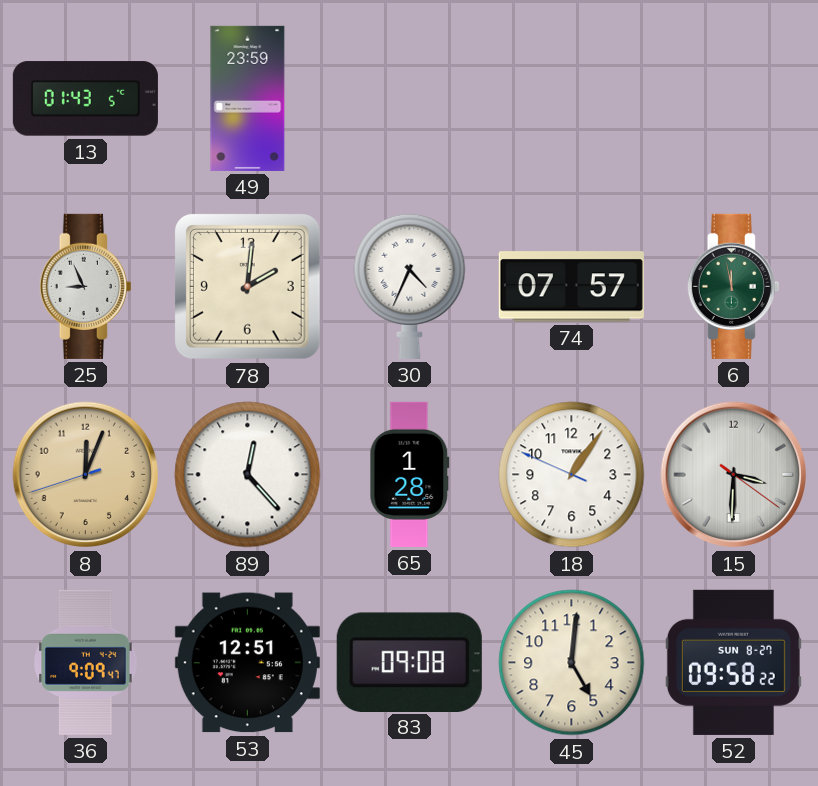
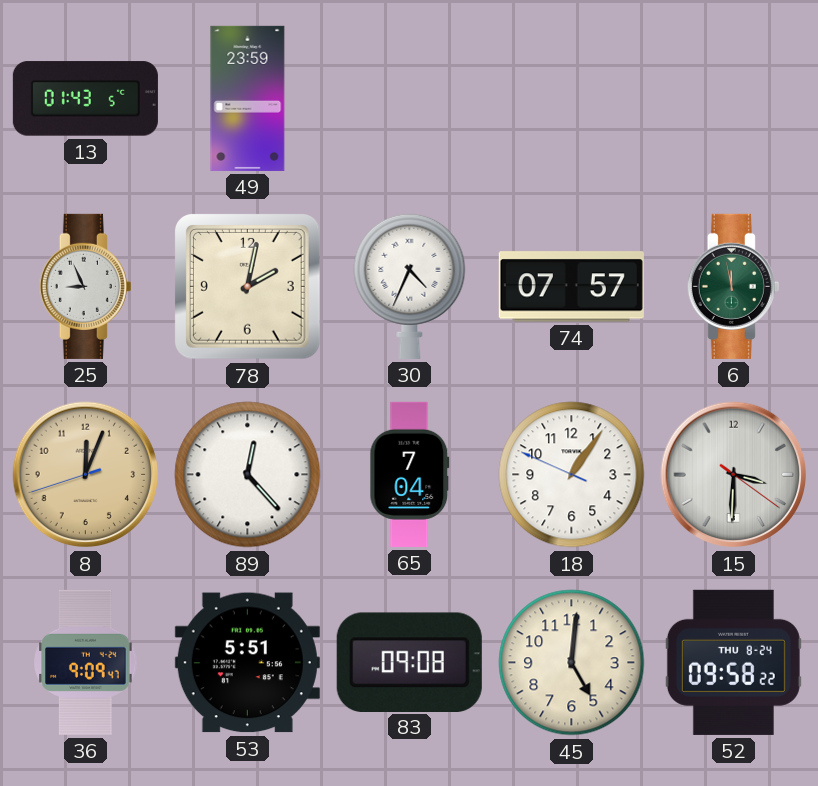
78: 2:01 -> 2:02 (248, 287)
65: 1:28 -> 7:04 (410, 474)
53: 12:51 -> 5:51 (247, 663)
52 date: SUN 8-27 -> THU 8-24 (733, 662)
